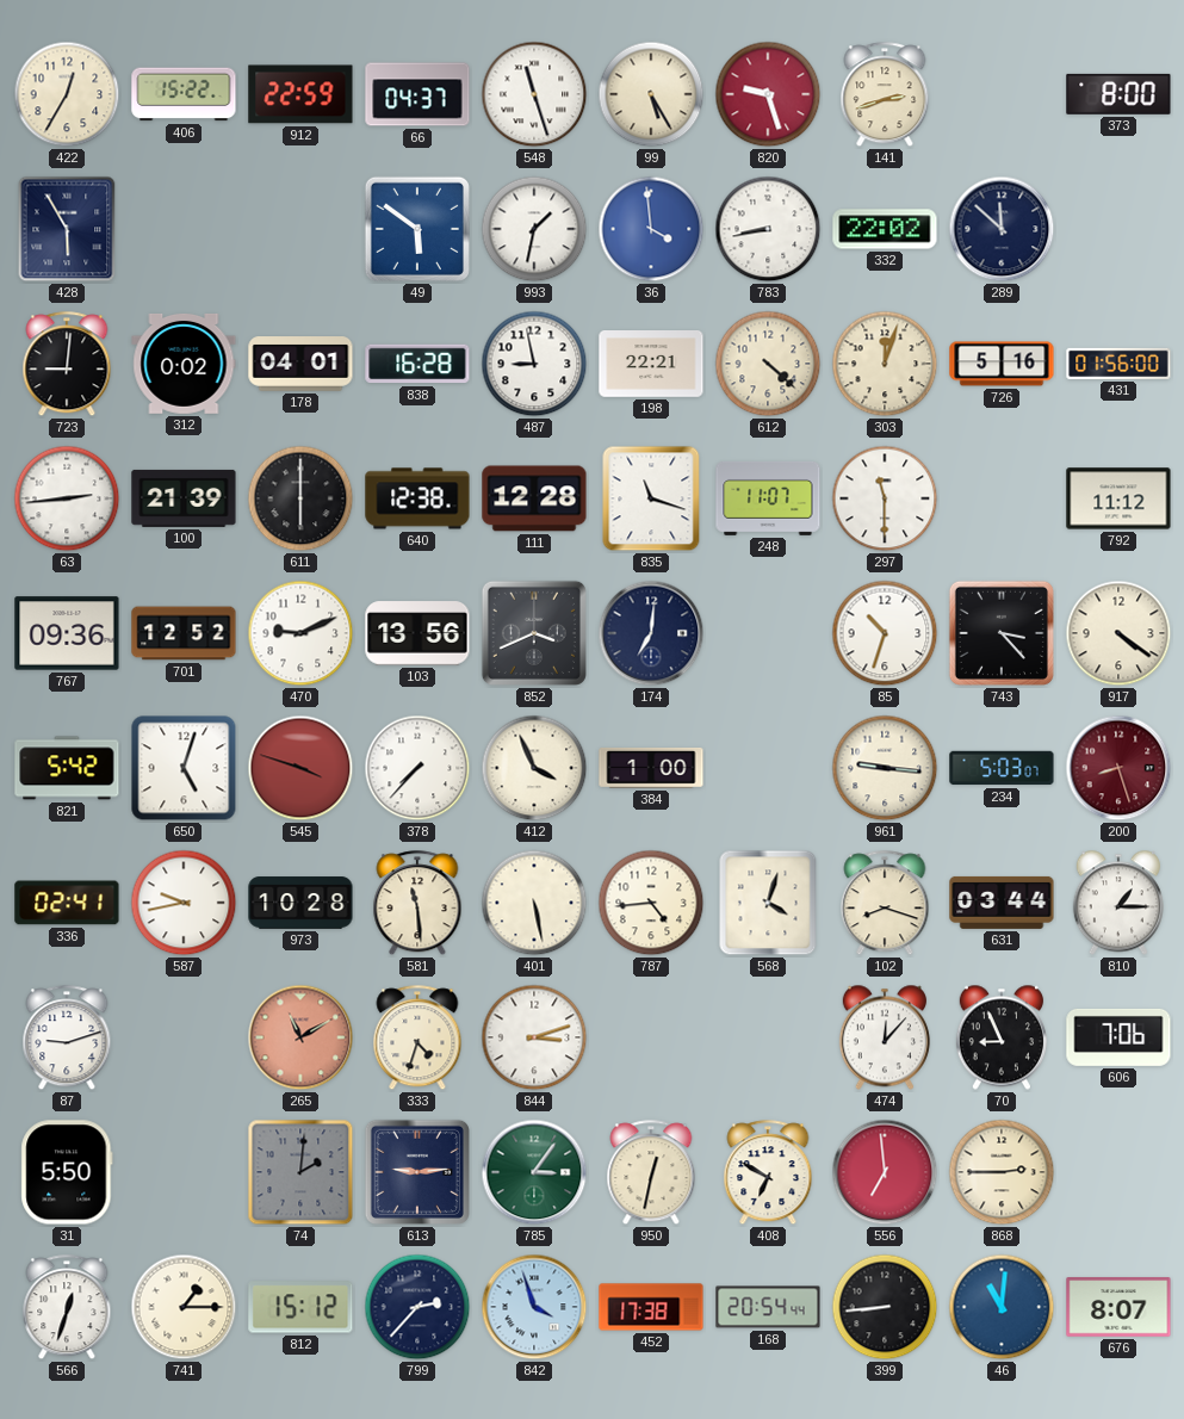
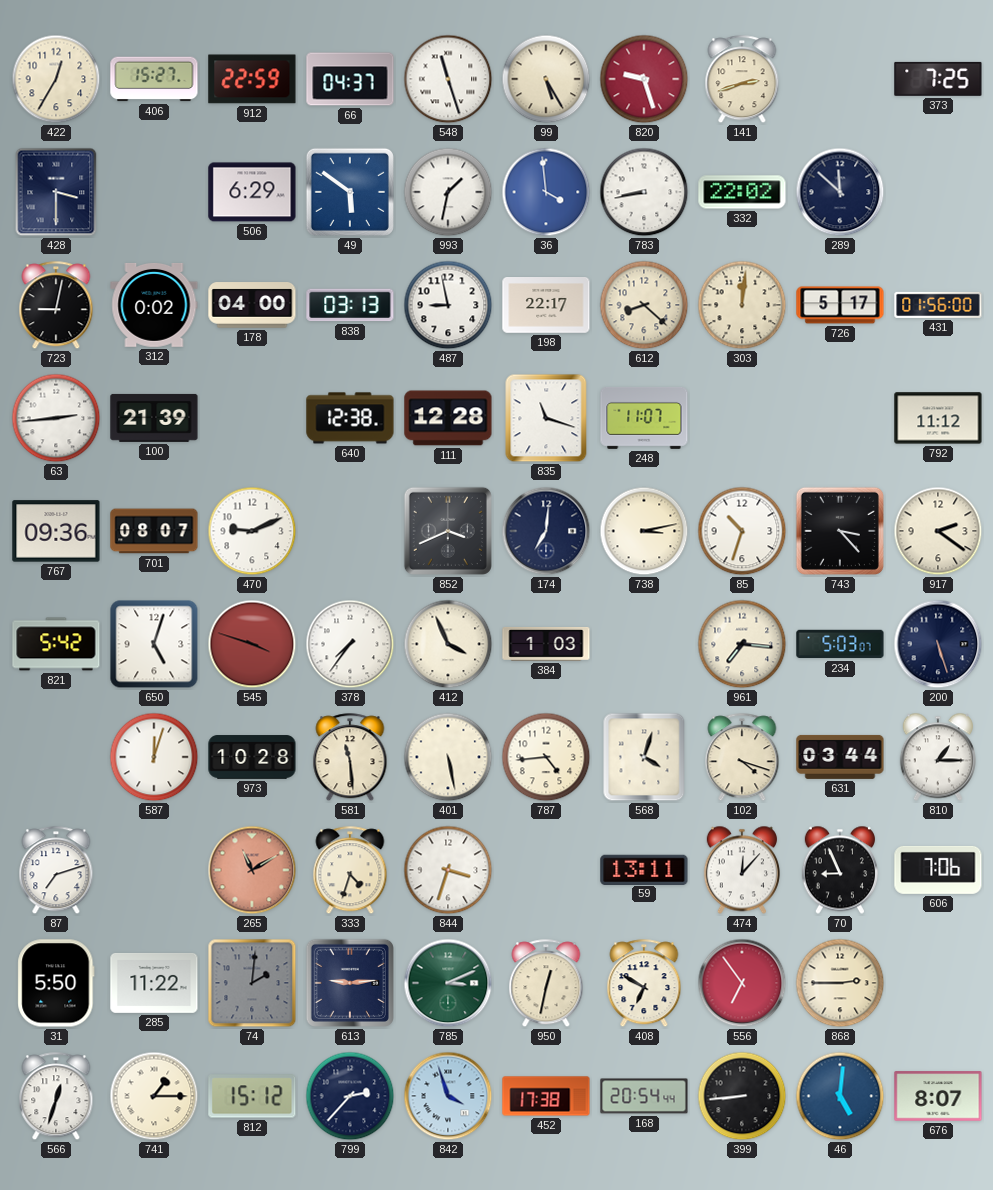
406: 15:22 -> 15:27 (154, 79)
373: 8:00 -> 7:25 (938, 79)
428: 5:55 -> 3:30 (56, 192)
506: none -> 6:29 (252, 192)
723: 9:01 -> 9:02 (56, 306)
178: 04:01 -> 04:00 (252, 305)
838: 16:28 -> 03:13 (350, 305)
198: 22:21 -> 22:17 (546, 306)
612: 4:22 -> 8:22 (644, 305)
303: 12:03 -> 12:01 (742, 305)
726: 5:16 -> 5:17 (840, 305)
611: 6:00 -> none (300, 498)
297: 11:30 -> none (885, 498)
701: 12:52 -> 08:07 (154, 531)
103: 13:56 -> none (417, 633)
738: none -> 3:13 (644, 531)
917: 4:21 -> 2:21 (938, 531)
378: 7:37 -> 7:36 (350, 644)
384: 1:00 -> 1:03 (546, 644)
961: 9:16 -> 7:16 (742, 644)
200: 8:27 -> 5:27 (938, 644)
200 dial: burgundy -> navy (938, 644)
336: 02:41 -> none (67, 903)
587: 9:43 -> 12:03 (154, 757)
102: 8:18 -> 4:18 (742, 758)
87: 9:12 -> 7:12 (56, 871)
844: 3:12 -> 3:33 (448, 870)
59: none -> 13:11 (644, 869)
285: none -> 11:22 (154, 983)
785: 3:06 -> 3:11 (448, 983)
556: 6:59 -> 6:54 (742, 983)
46: 11:01 -> 5:01 (840, 1096)
